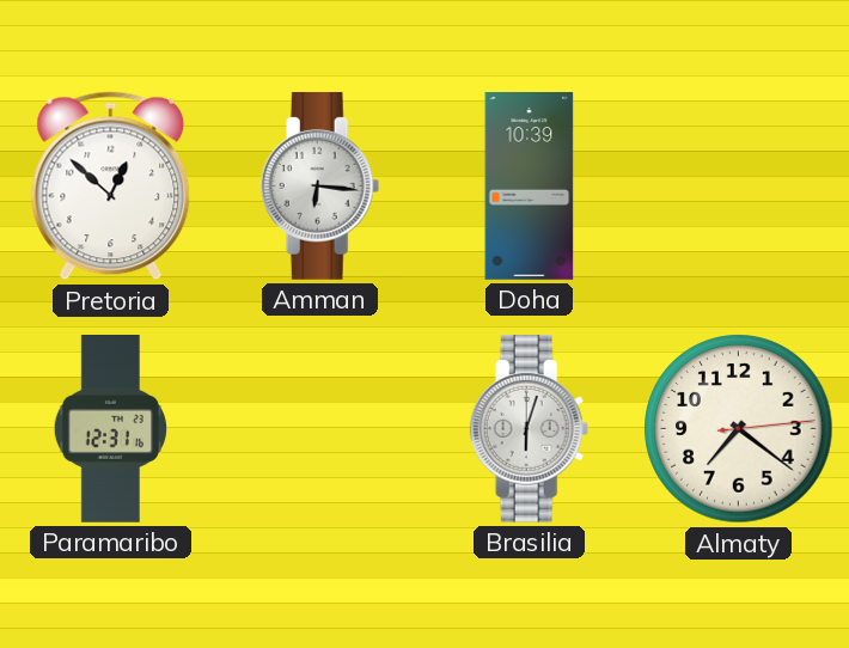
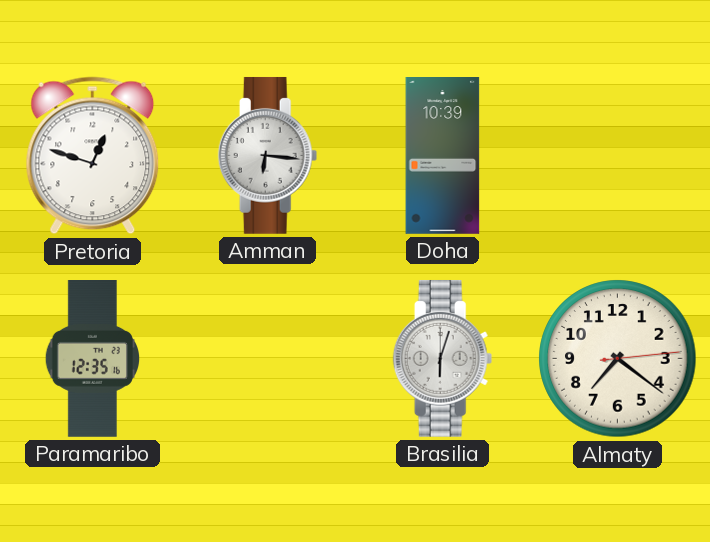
Pretoria: 12:52 -> 12:48 (93, 156)
Paramaribo: 12:31 -> 12:35 (92, 359)
